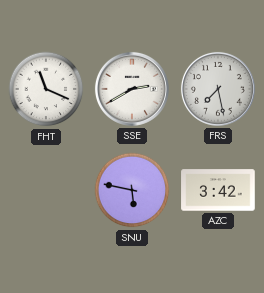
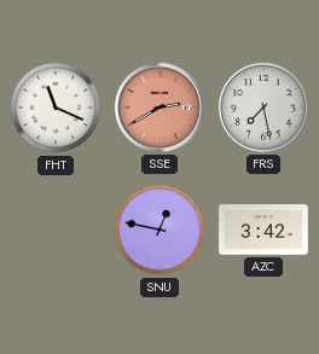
SSE dial: white -> salmon (159, 108)
SNU: 5:47 -> 12:47 (159, 230)
